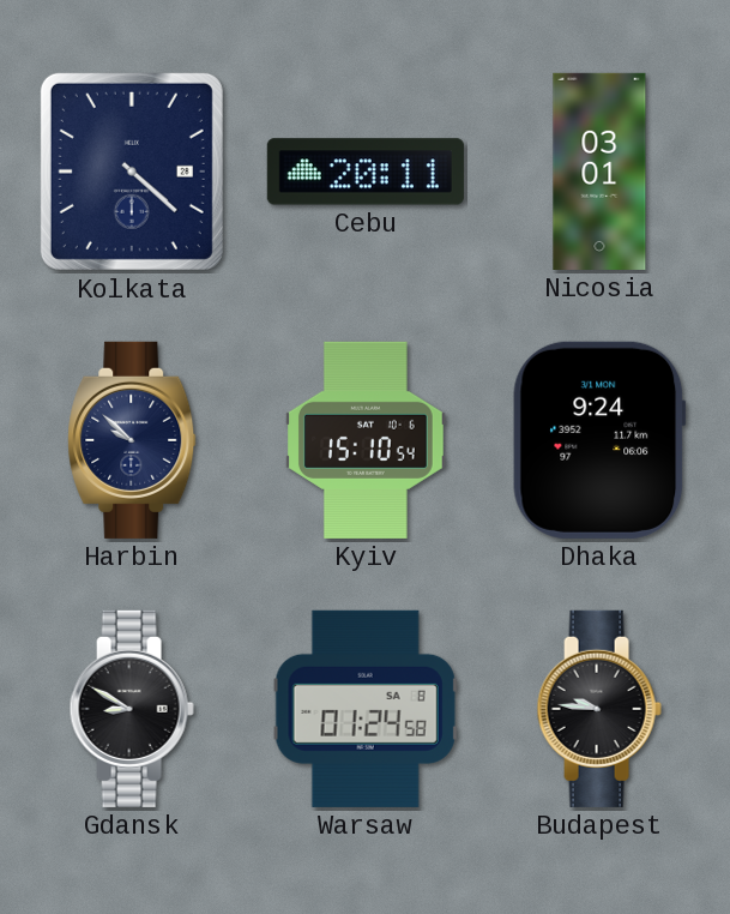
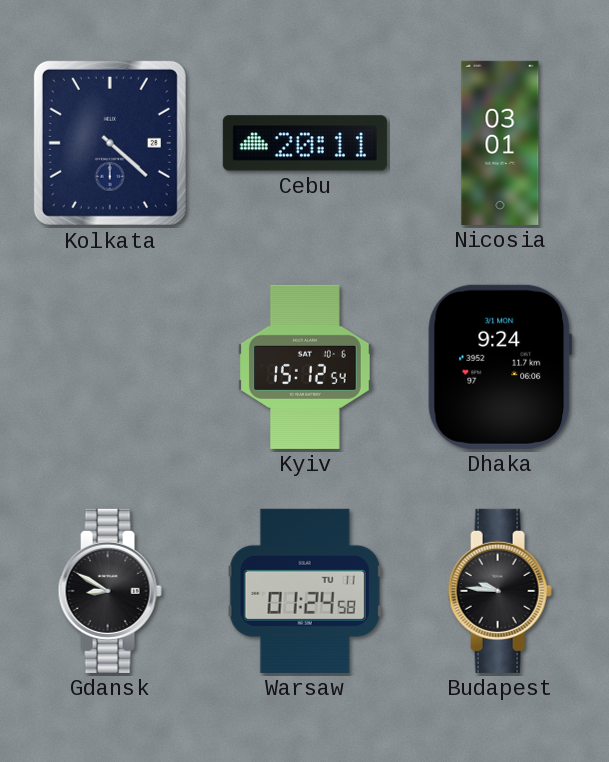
Harbin: 9:52 -> none (132, 440)
Kyiv: 15:10 -> 15:12 (306, 367)
Warsaw date: SA 8 -> TU 11 (305, 591)
